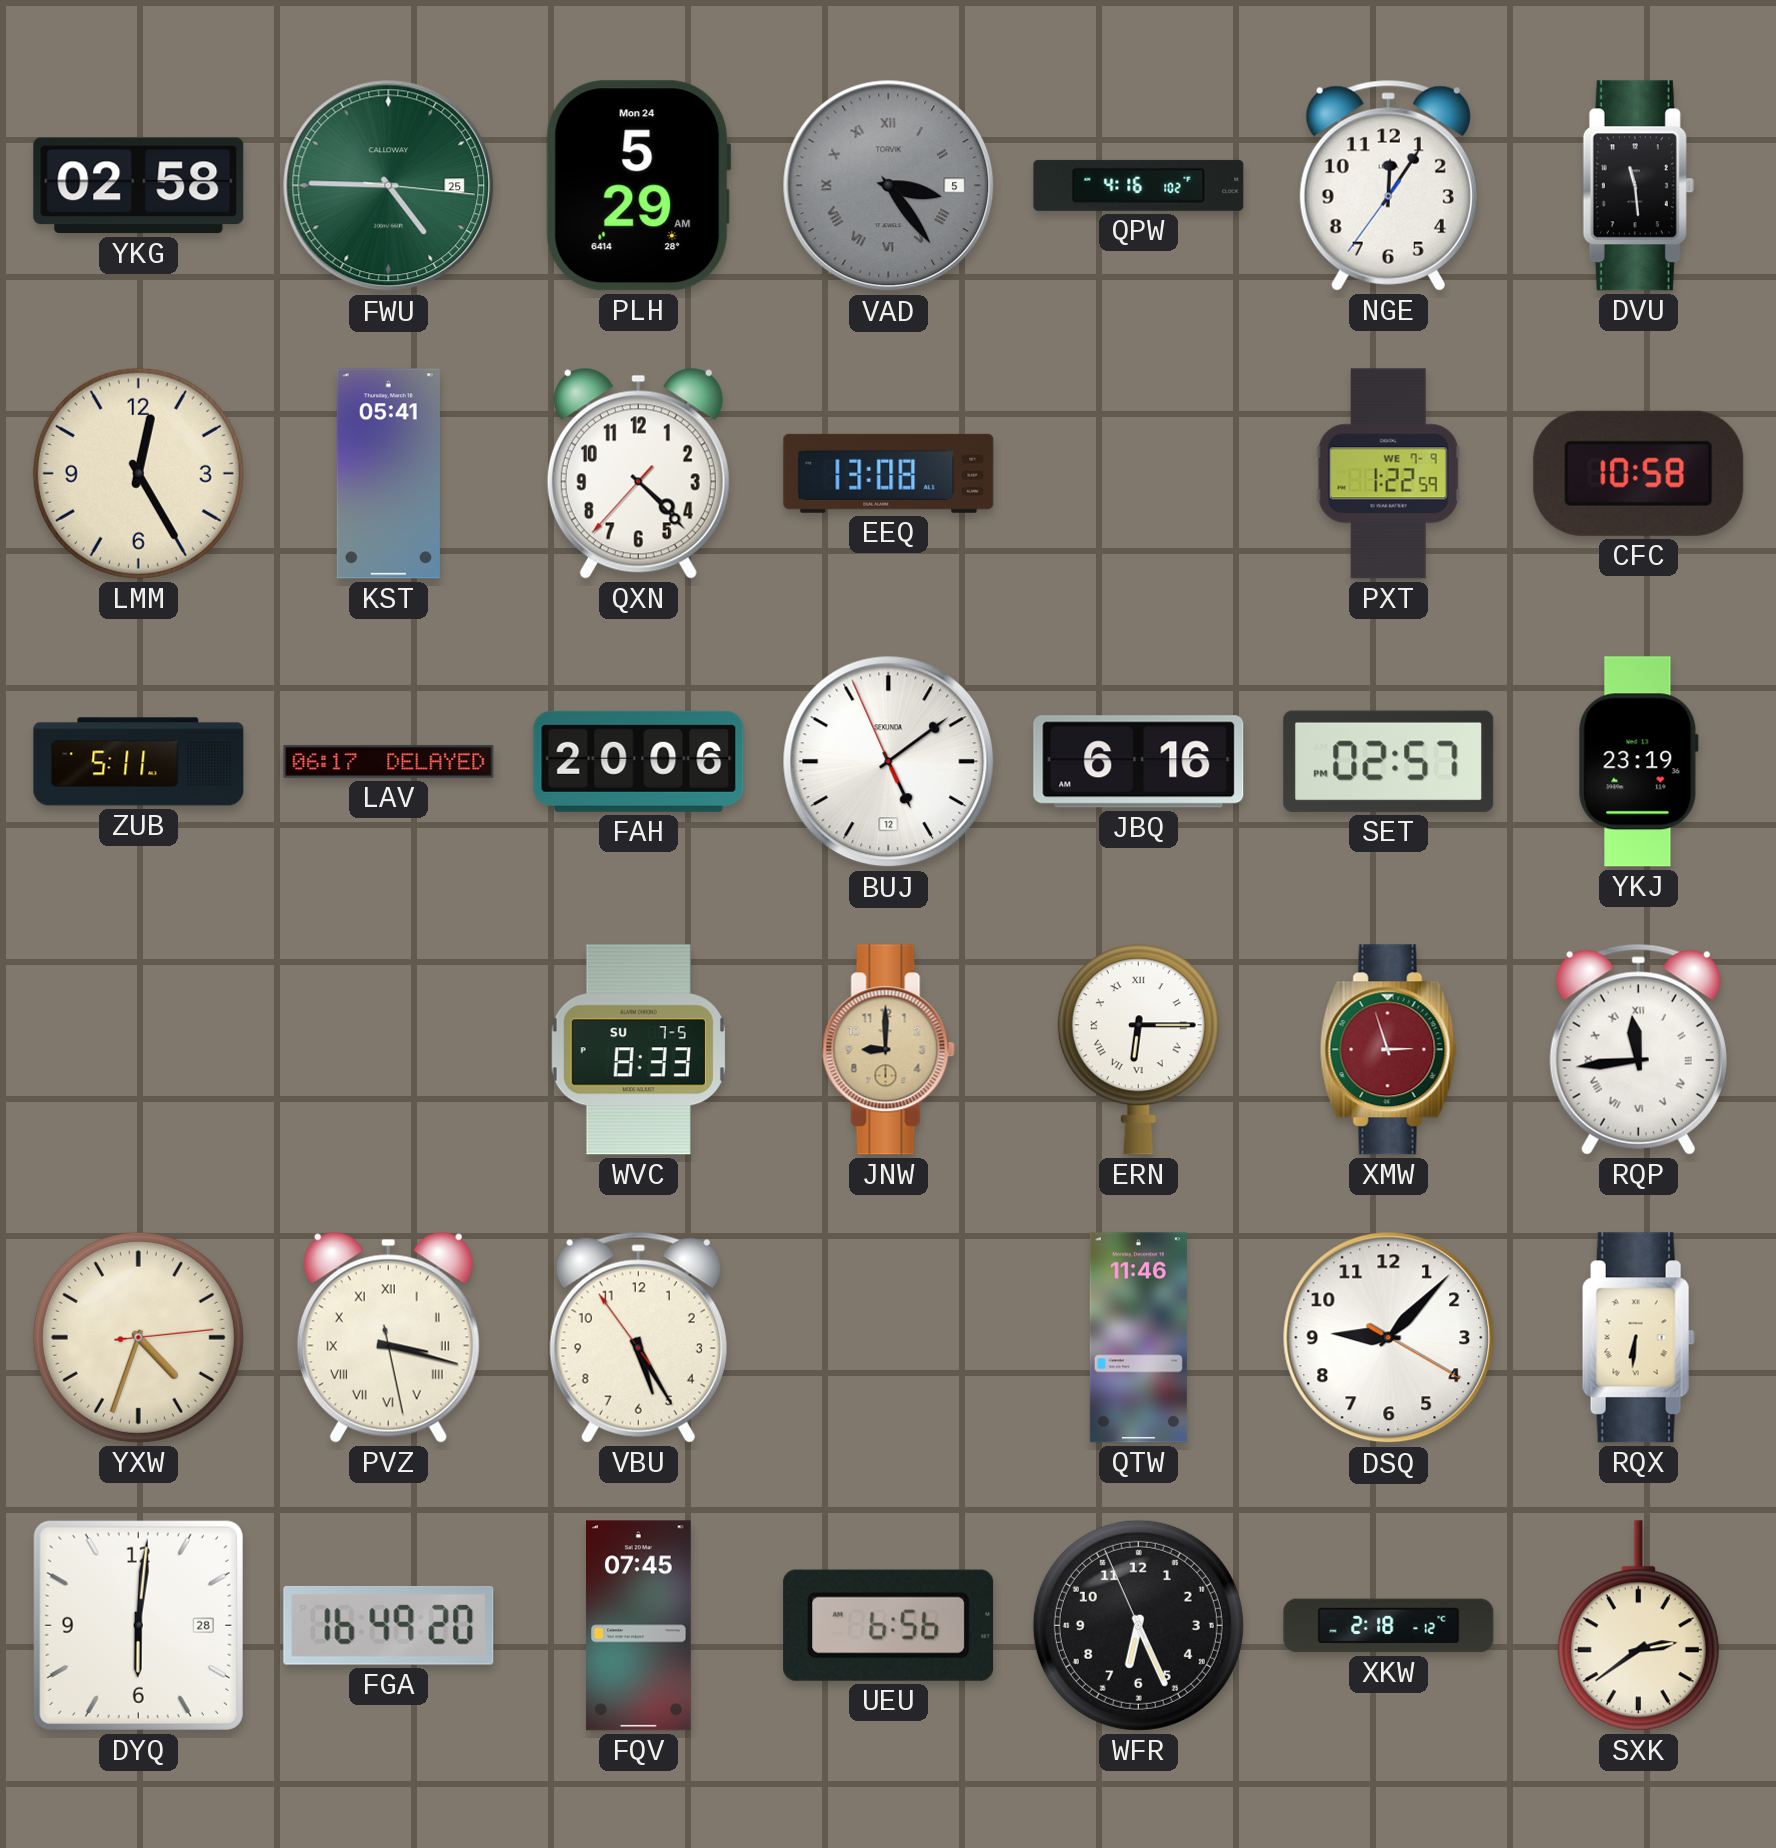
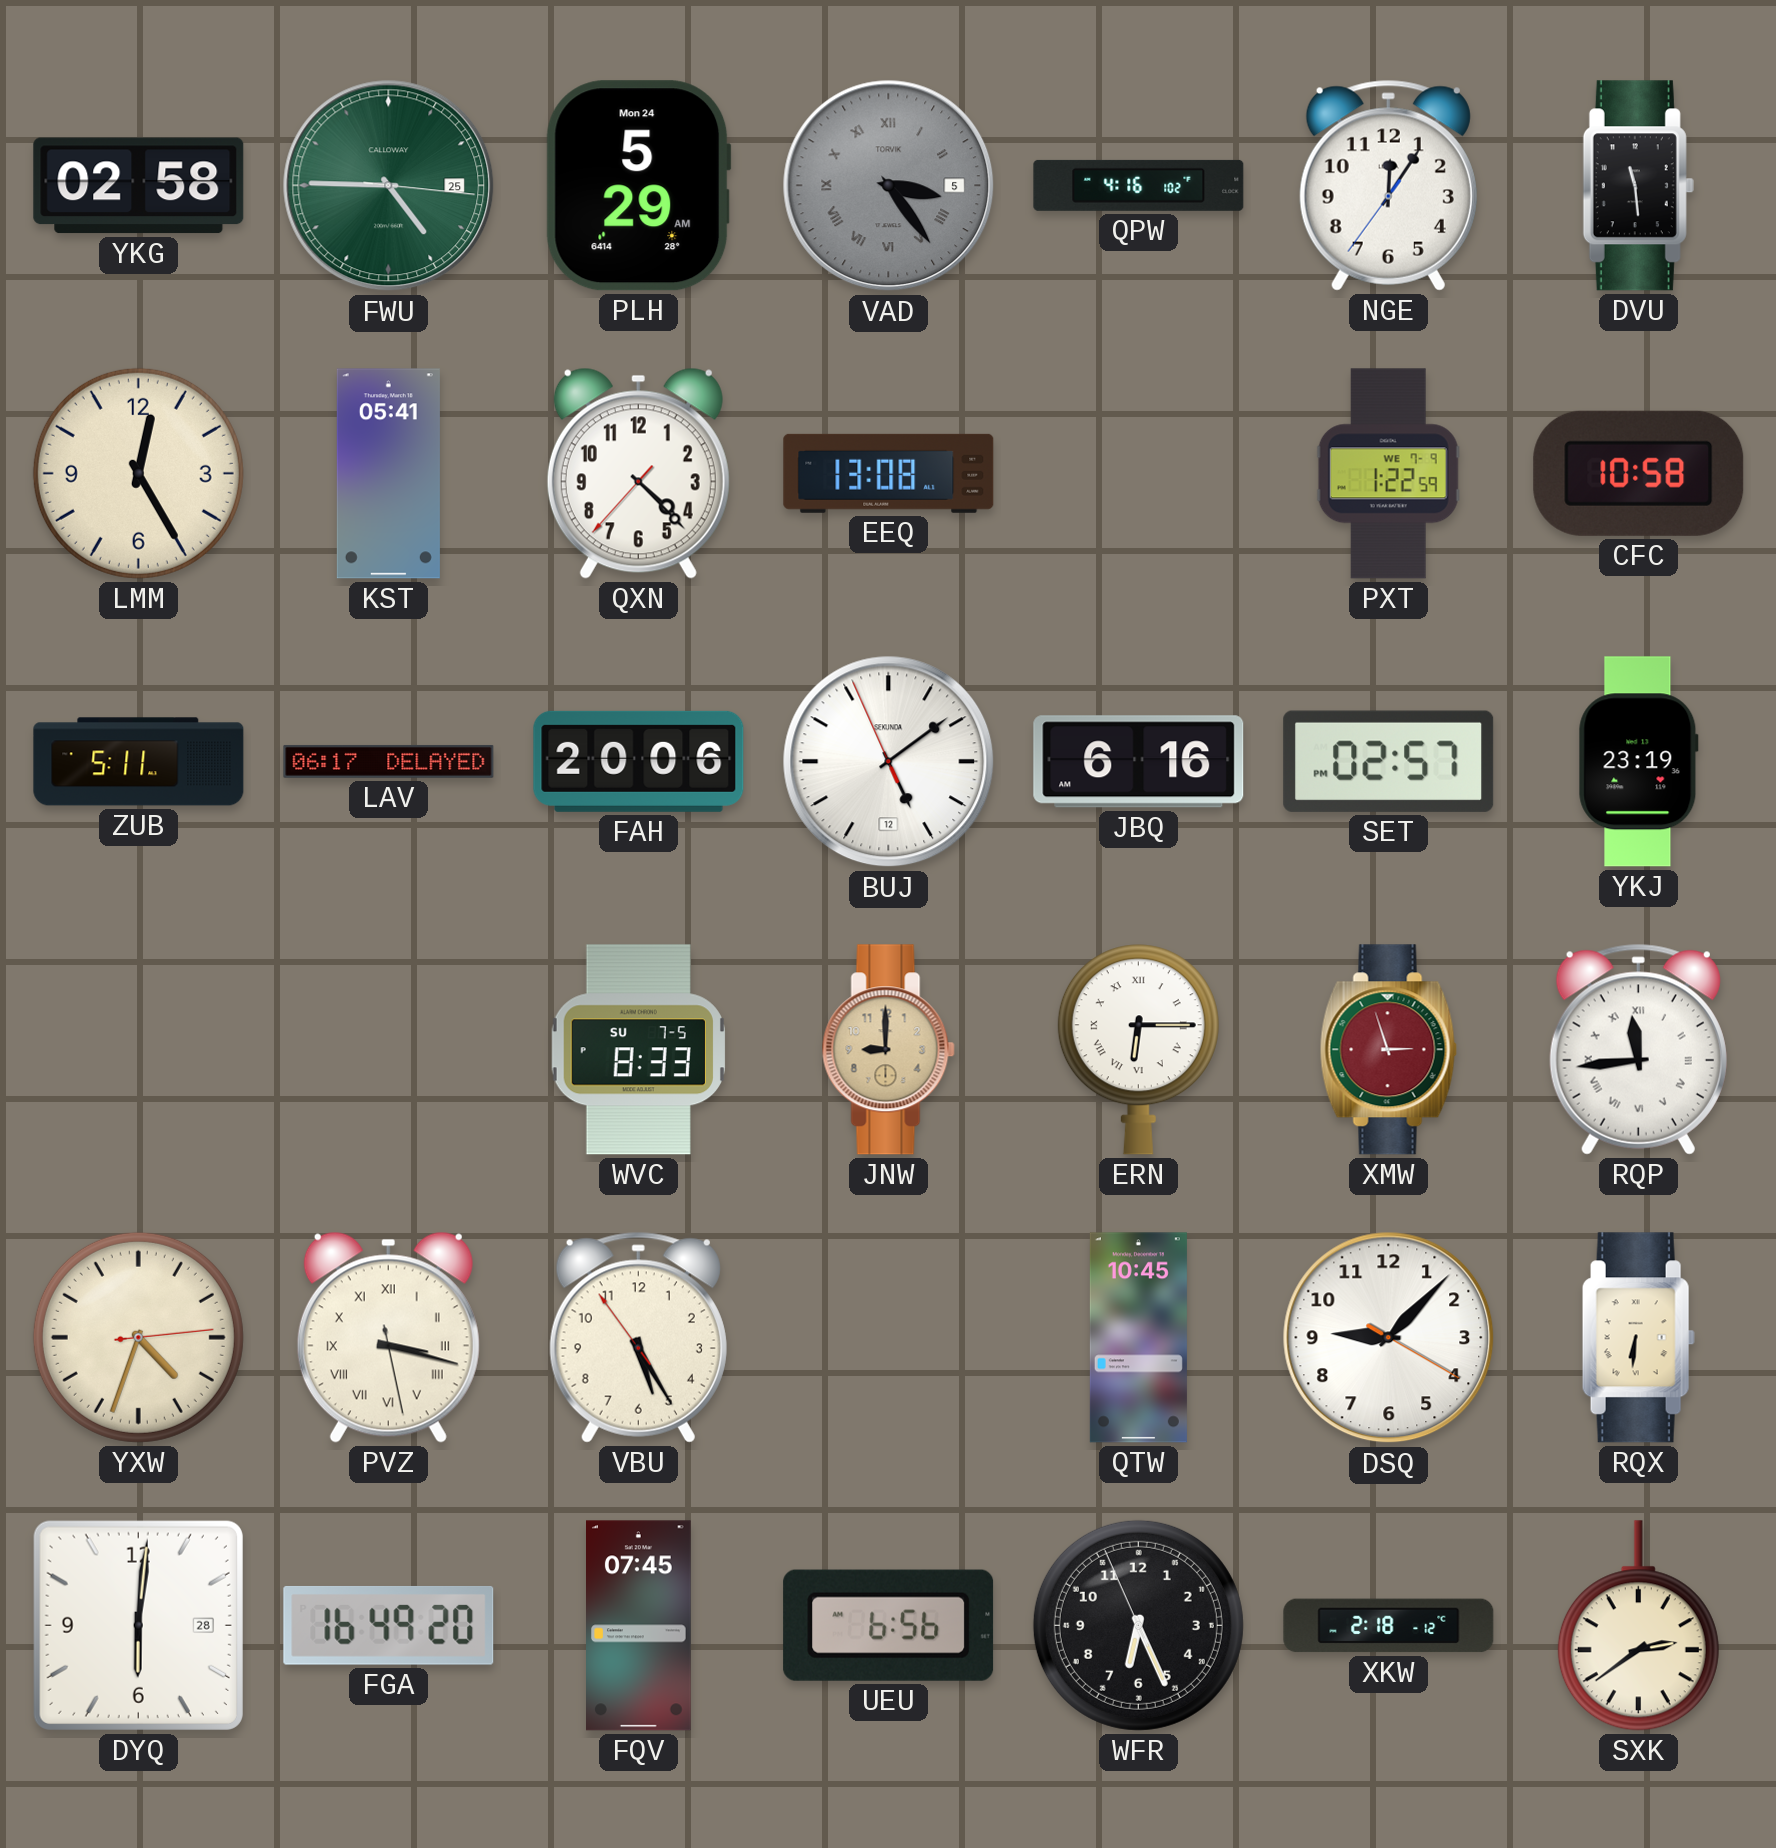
QTW: 11:46 -> 10:45 (1138, 1338)
